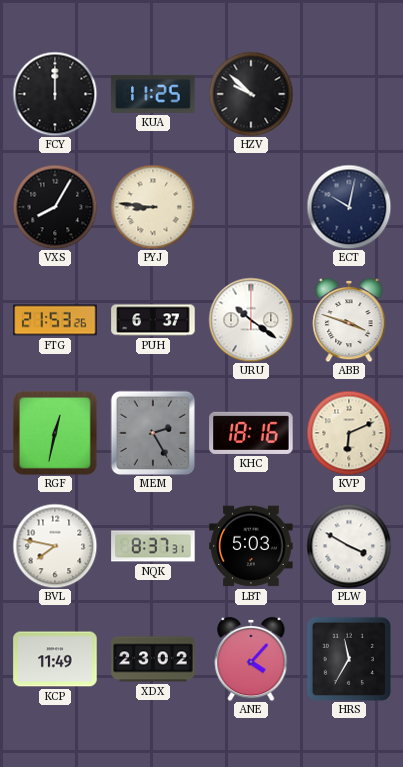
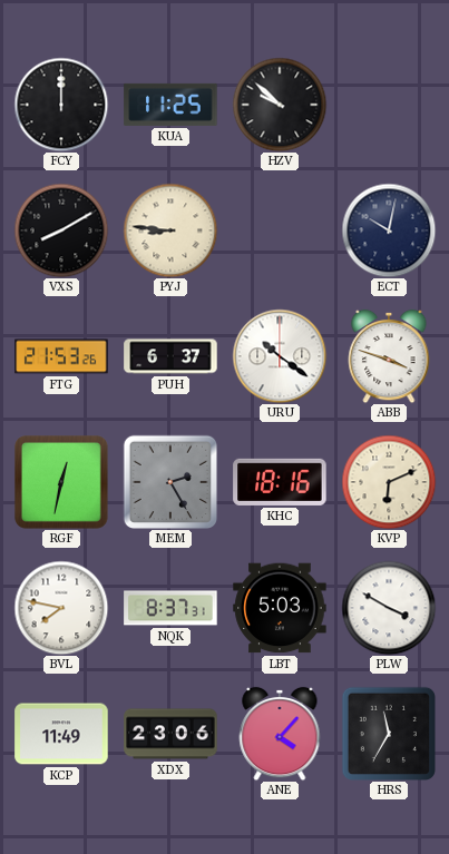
VXS: 8:05 -> 8:10 (61, 230)
XDX: 23:02 -> 23:06 (170, 734)
